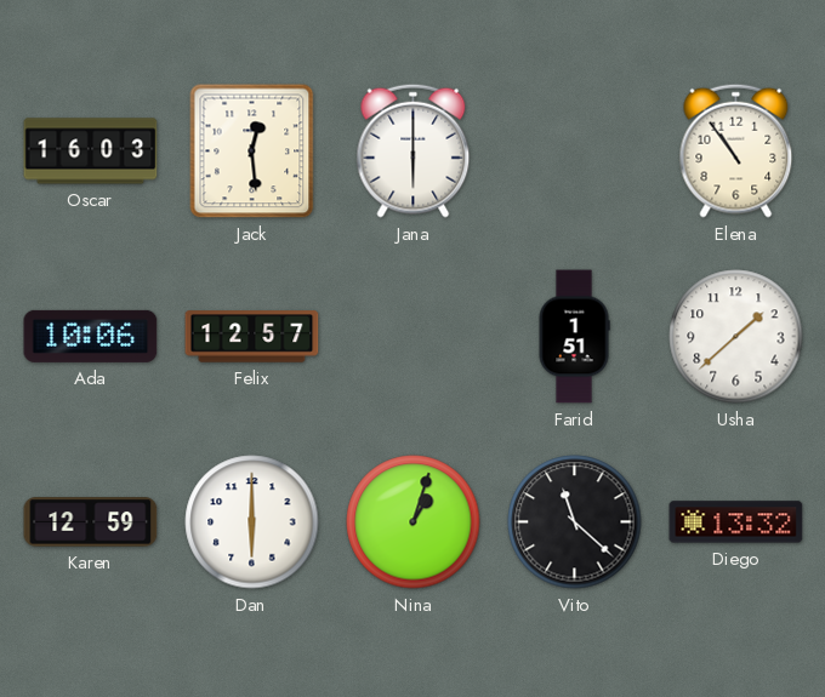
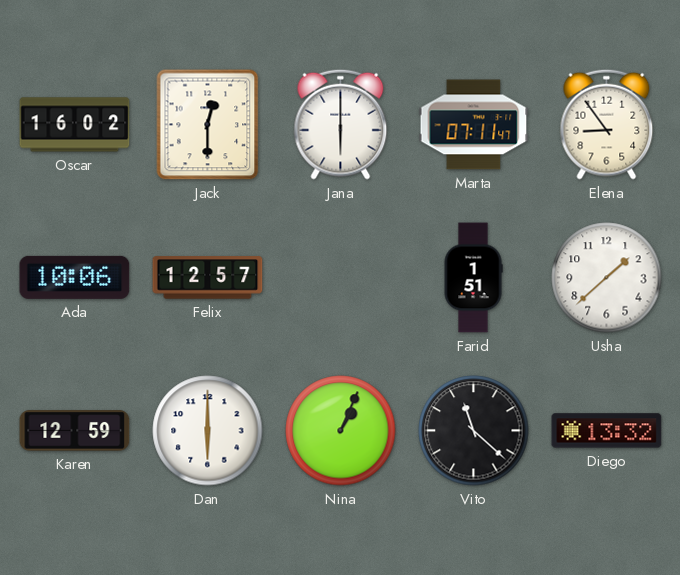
Oscar: 16:03 -> 16:02 (75, 125)
Jack: 12:29 -> 12:30 (208, 125)
Marta: none -> 07:11 (474, 125)
Elena: 10:54 -> 8:54 (607, 124)
Nina: 1:03 -> 1:04 (341, 431)
